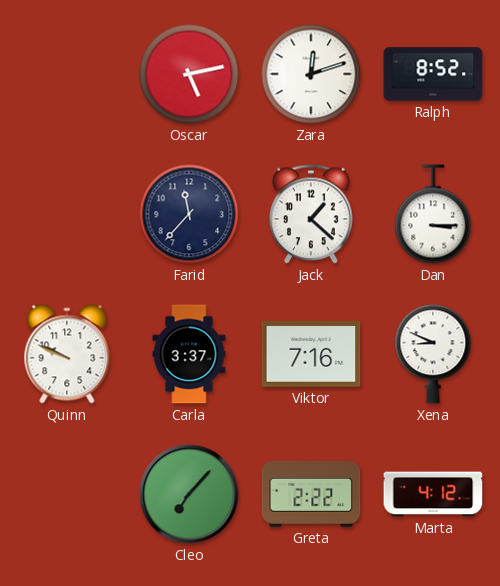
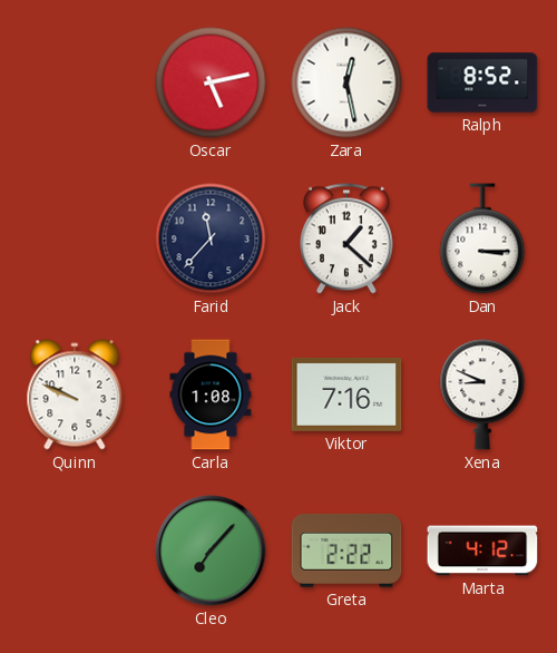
Zara: 12:12 -> 12:28 (346, 82)
Carla: 3:37 -> 1:08 (211, 394)
